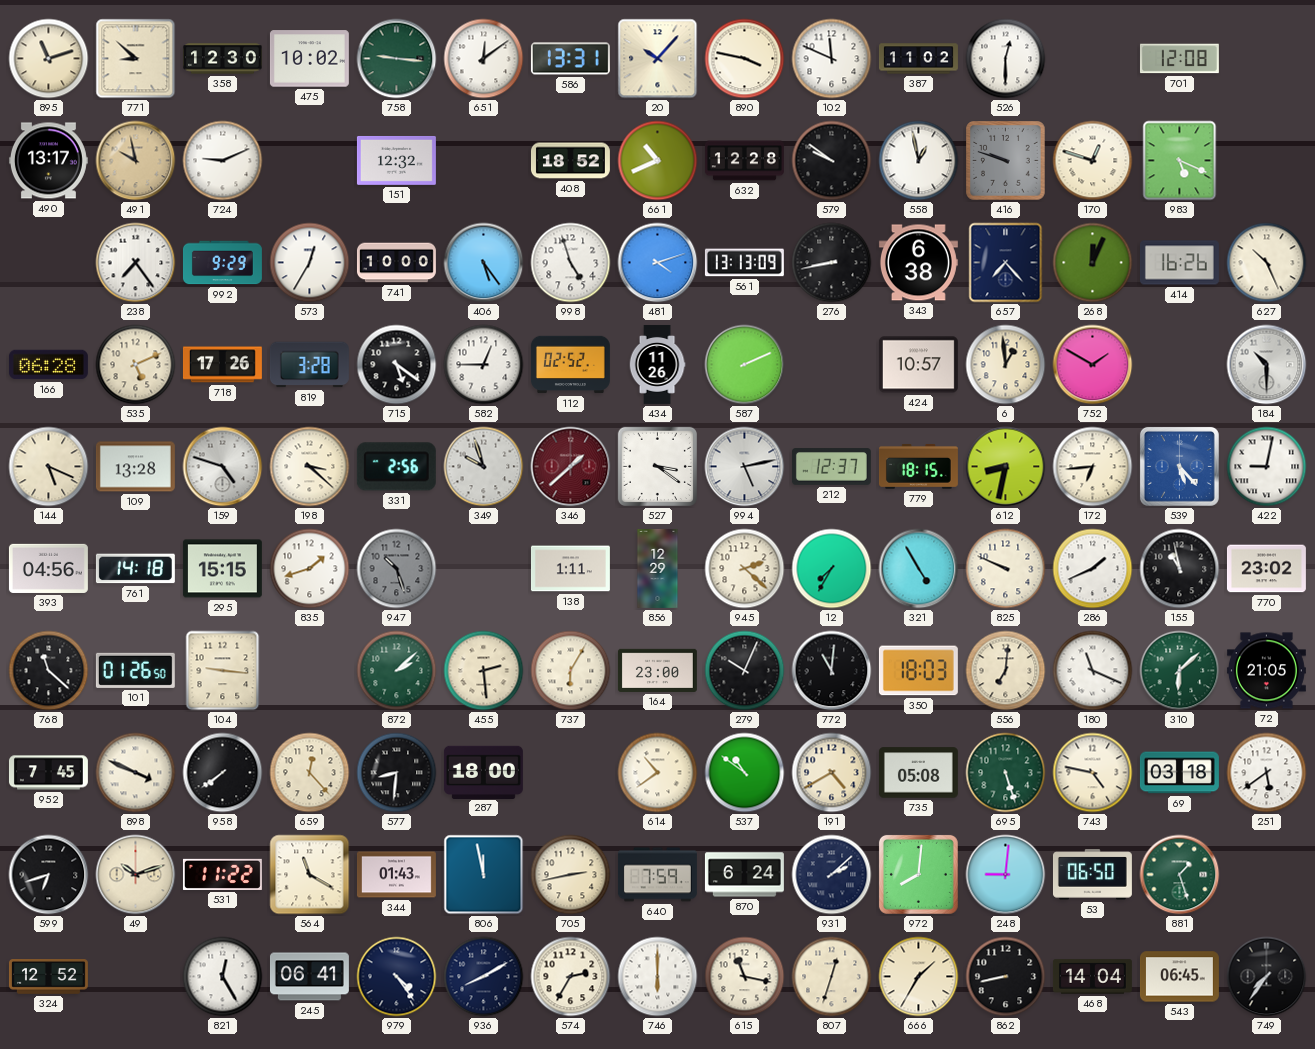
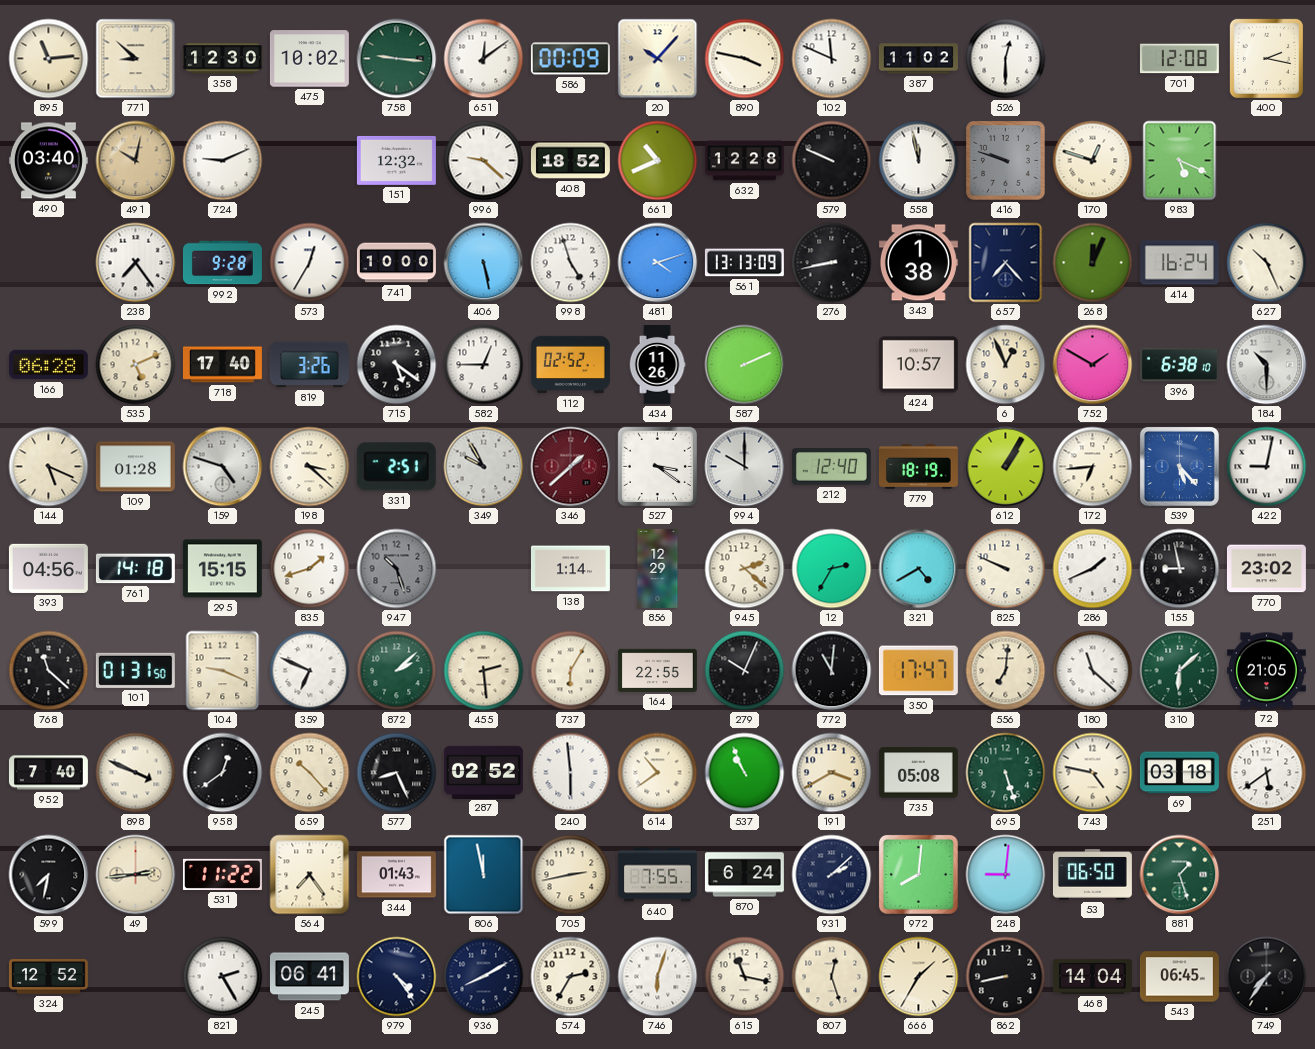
895: 11:12 -> 11:14 (49, 59)
586: 13:31 -> 00:09 (570, 59)
400: none -> 2:17 (1266, 58)
490: 13:17 -> 03:40 (48, 161)
491: 9:58 -> 10:02 (136, 161)
996: none -> 9:22 (484, 161)
579: 9:51 -> 9:49 (832, 161)
558: 12:58 -> 11:58 (919, 161)
992: 9:29 -> 9:28 (222, 263)
406: 5:24 -> 5:28 (484, 263)
343: 6:38 -> 1:38 (918, 263)
414: 16:26 -> 16:24 (1179, 263)
718: 17:26 -> 17:40 (222, 365)
819: 3:28 -> 3:26 (309, 365)
6: 12:59 -> 12:56 (1006, 365)
396: none -> 6:38 (1179, 365)
109: 13:28 -> 01:28 (135, 467)
331: 2:56 -> 2:51 (396, 467)
349: 9:57 -> 9:55 (484, 467)
994: 5:13 -> 10:00 (745, 467)
212: 12:37 -> 12:40 (831, 467)
779: 18:15 -> 18:19 (918, 466)
612: 8:32 -> 1:05 (1006, 467)
138: 1:11 -> 1:14 (570, 569)
12: 7:35 -> 2:35 (832, 569)
321: 4:55 -> 4:40 (919, 569)
155: 10:58 -> 8:58 (1180, 569)
101: 01:26 -> 01:31 (135, 670)
104: 9:16 -> 9:19 (223, 671)
359: none -> 6:49 (310, 671)
164: 23:00 -> 22:55 (657, 670)
350: 18:03 -> 17:47 (918, 671)
180: 11:19 -> 11:22 (1093, 671)
952: 7:45 -> 7:40 (48, 773)
958: 7:39 -> 12:39 (223, 773)
659: 12:23 -> 10:23 (310, 773)
577: 8:31 -> 8:26 (397, 773)
287: 18:00 -> 02:52 (483, 772)
240: none -> 5:59 (571, 773)
537: 10:51 -> 10:56 (745, 773)
191: 4:40 -> 3:40 (832, 773)
599: 6:42 -> 7:32 (49, 875)
49: 10:12 -> 2:44 (136, 875)
564: 11:20 -> 7:24 (310, 875)
640: 7:59 -> 7:55 (657, 875)
821: 12:25 -> 2:25 (223, 977)
746: 6:00 -> 6:03 (658, 977)
807: 12:33 -> 12:27 (832, 977)
